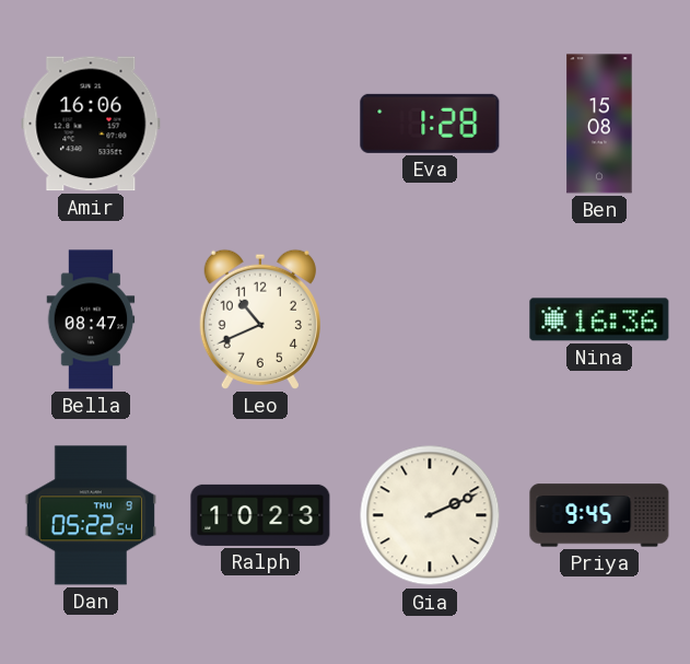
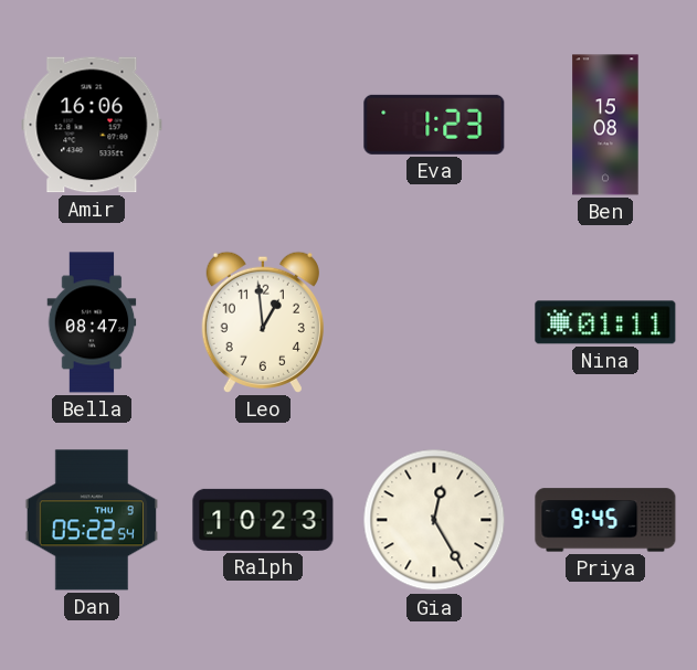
Eva: 1:28 -> 1:23 (434, 125)
Leo: 10:41 -> 12:59 (263, 322)
Nina: 16:36 -> 01:11 (605, 322)
Gia: 2:11 -> 12:25 (434, 520)
